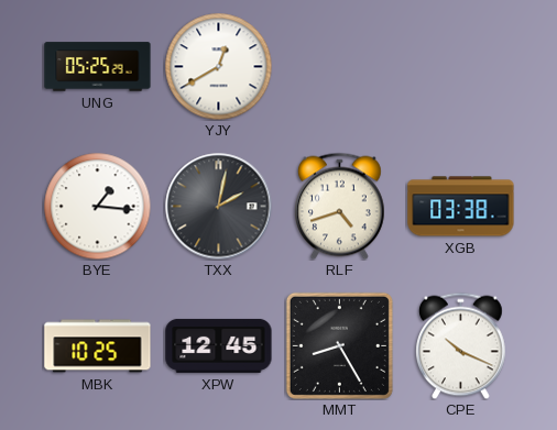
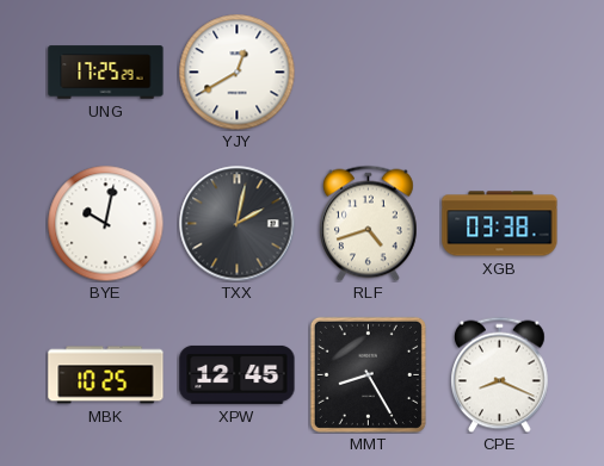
UNG: 05:25 -> 17:25 (106, 73)
BYE: 1:16 -> 10:02 (105, 223)
CPE: 10:19 -> 8:19 (500, 374)
